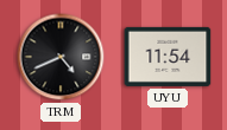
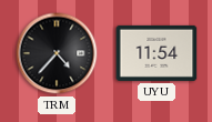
TRM: 4:41 -> 4:37 (57, 53)
